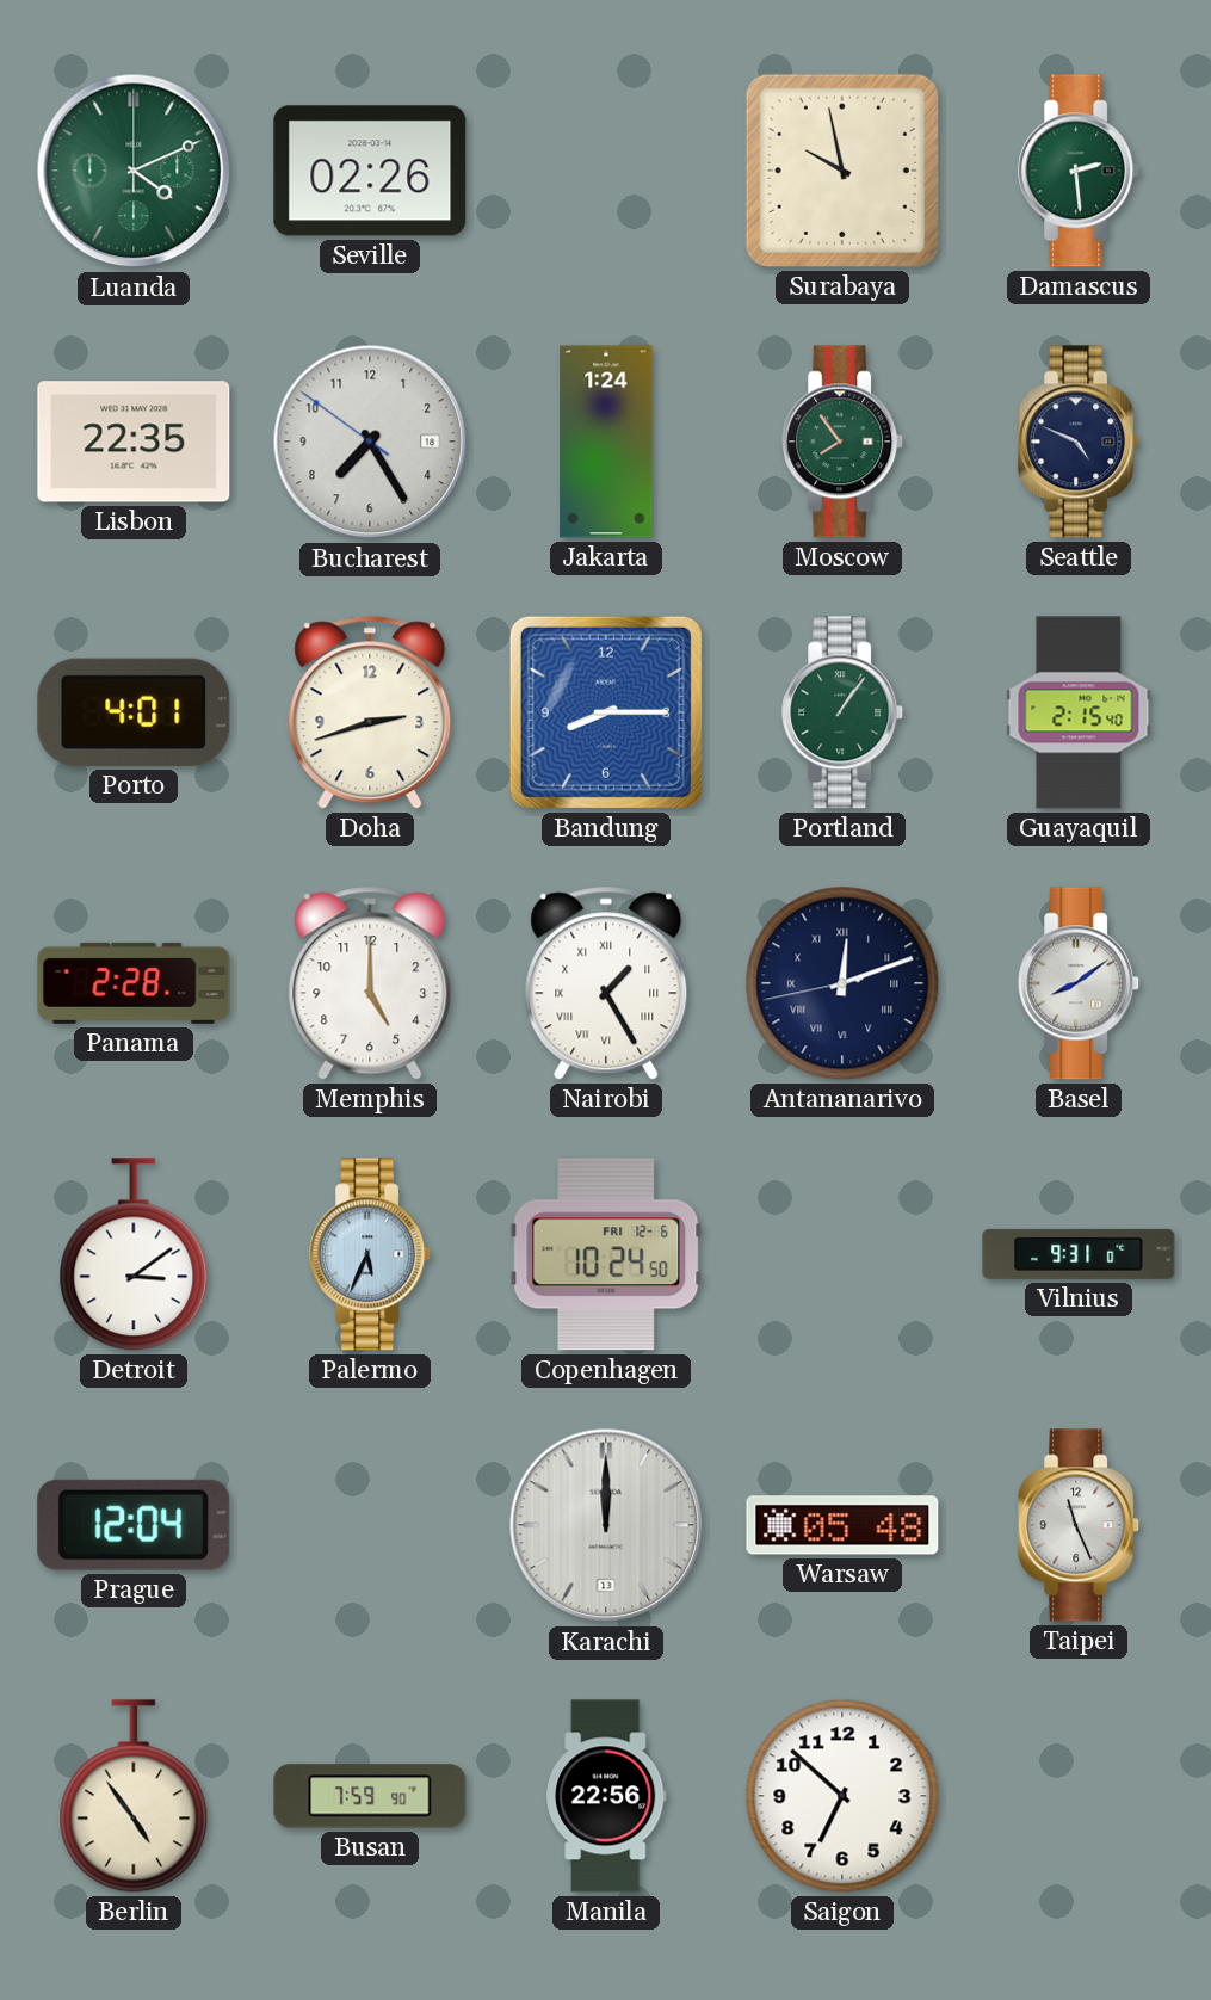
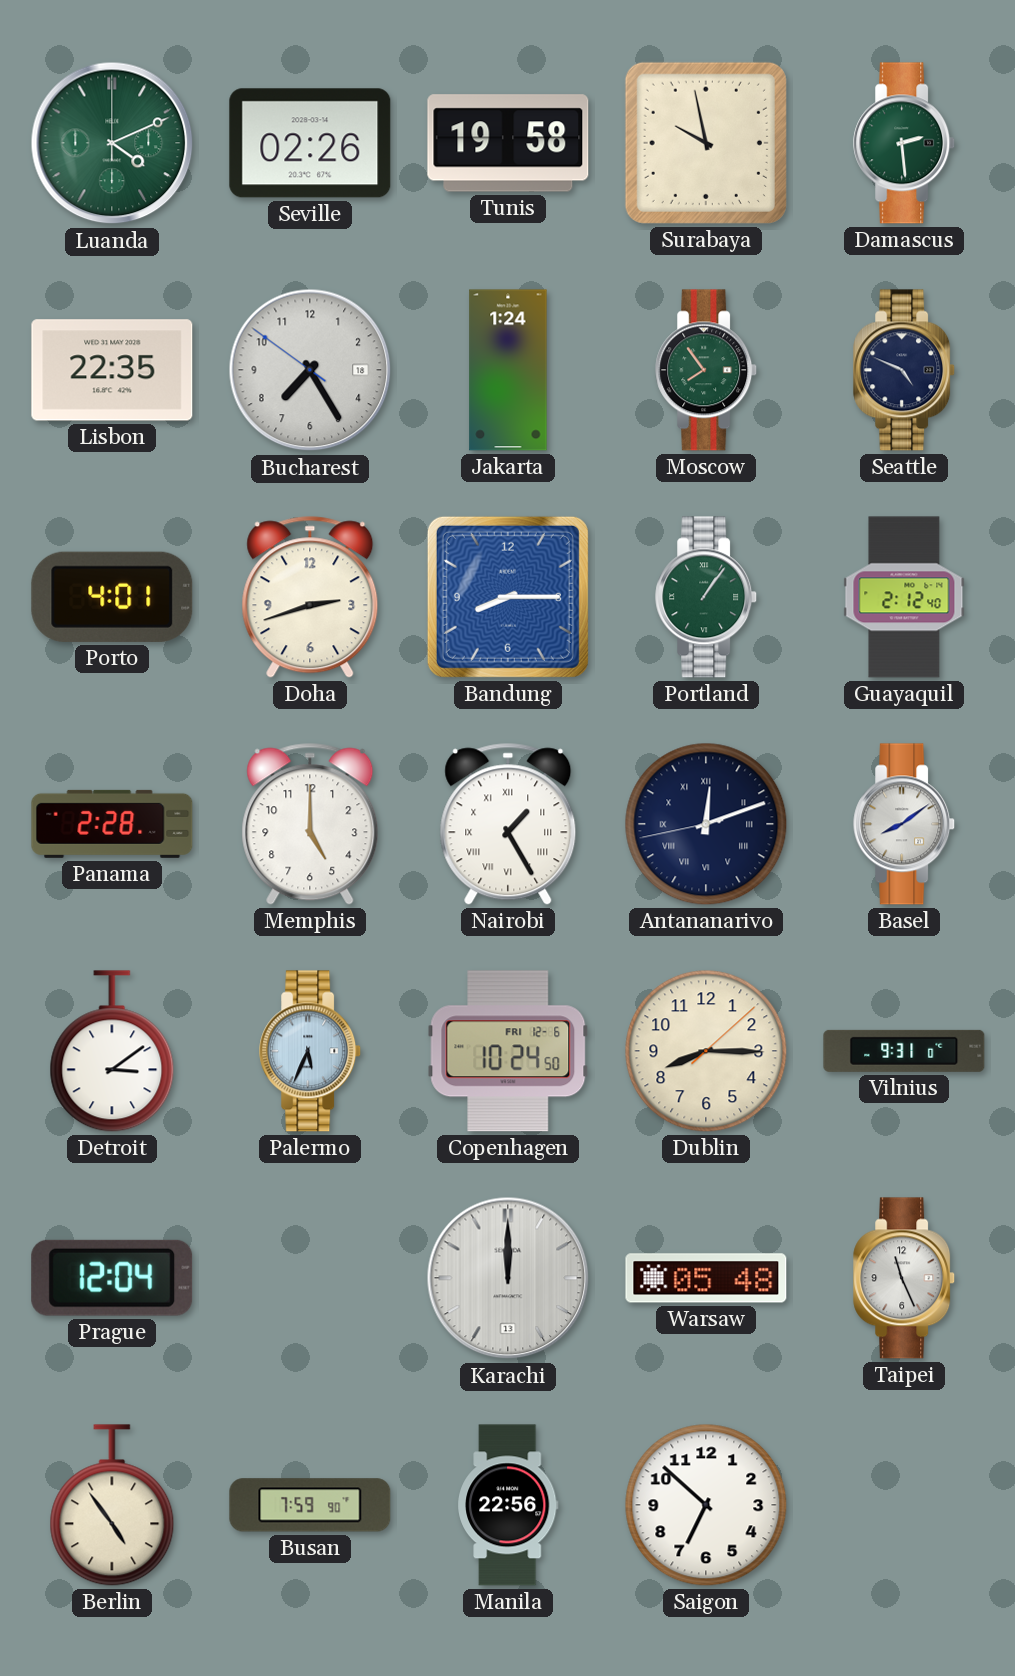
Tunis: none -> 19:58 (508, 143)
Guayaquil: 2:15 -> 2:12 (904, 597)
Dublin: none -> 8:15 (706, 1051)
